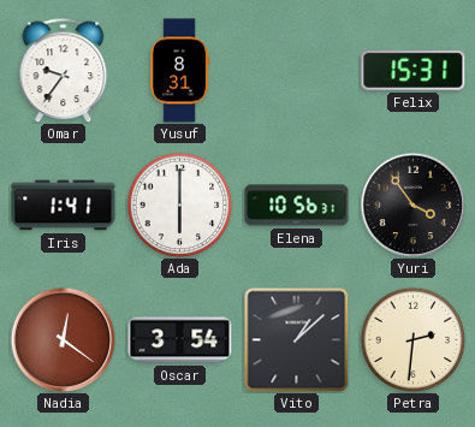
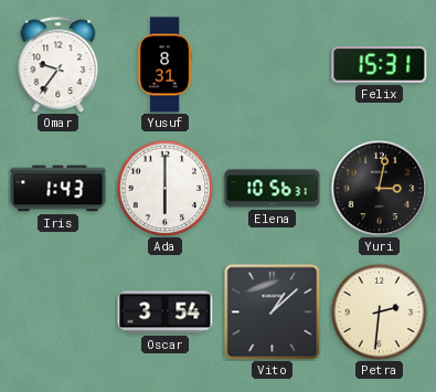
Iris: 1:41 -> 1:43 (59, 189)
Yuri: 3:54 -> 3:02 (379, 188)
Nadia: 12:21 -> none (63, 339)
